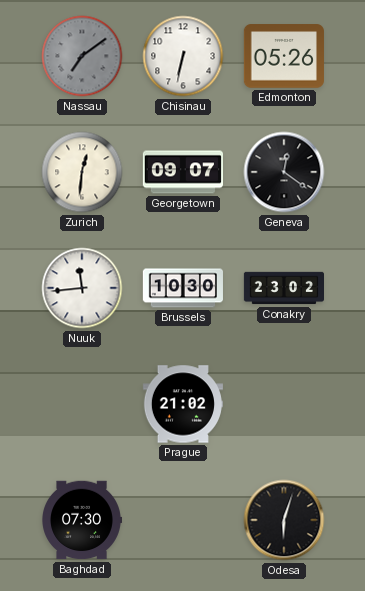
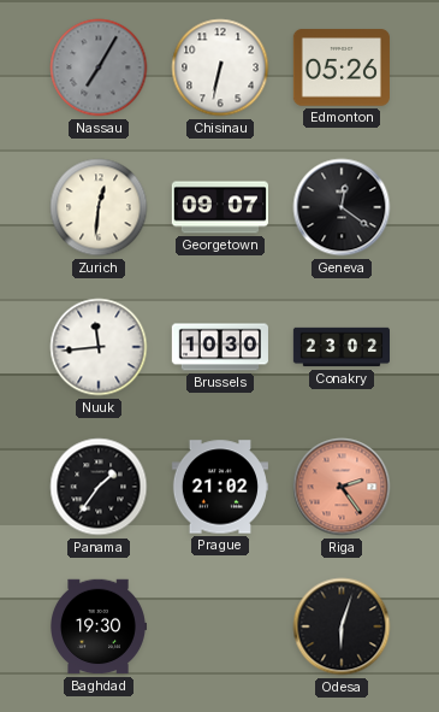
Nassau: 7:09 -> 7:05 (99, 67)
Panama: none -> 1:36 (99, 487)
Riga: none -> 2:24 (342, 487)
Baghdad: 07:30 -> 19:30 (99, 626)
